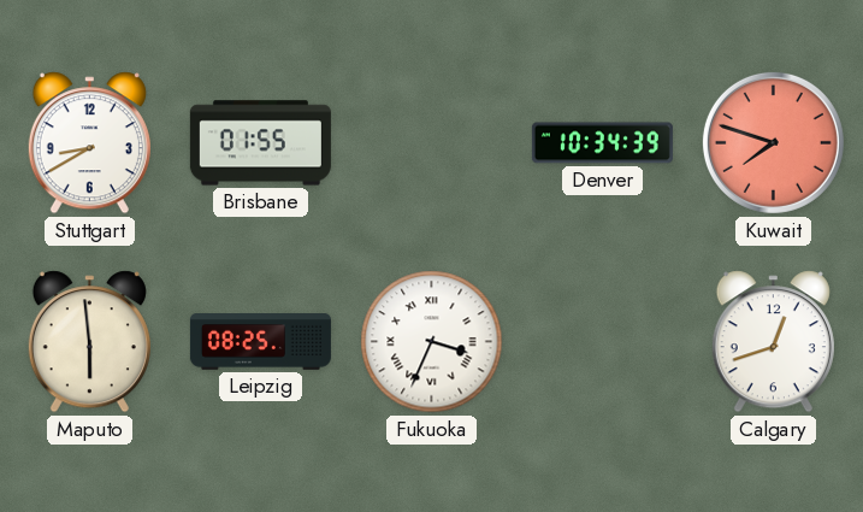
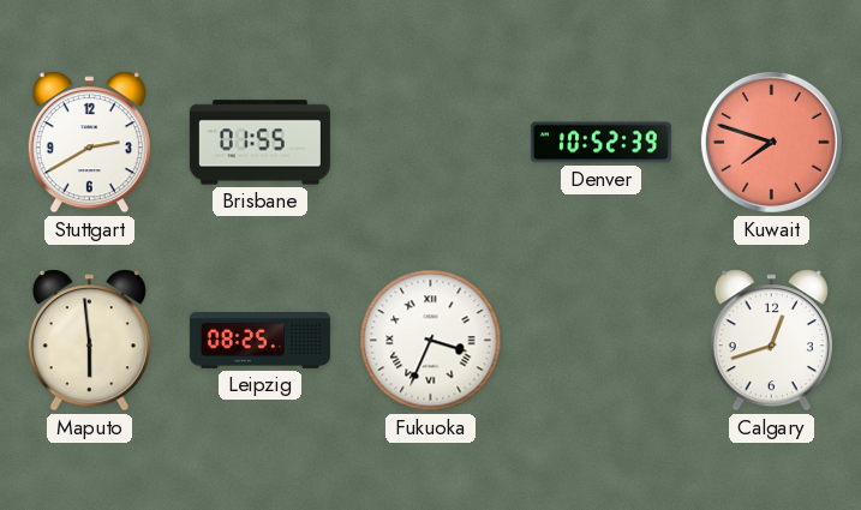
Stuttgart: 8:40 -> 2:40 (89, 143)
Denver: 10:34 -> 10:52 (600, 143)
